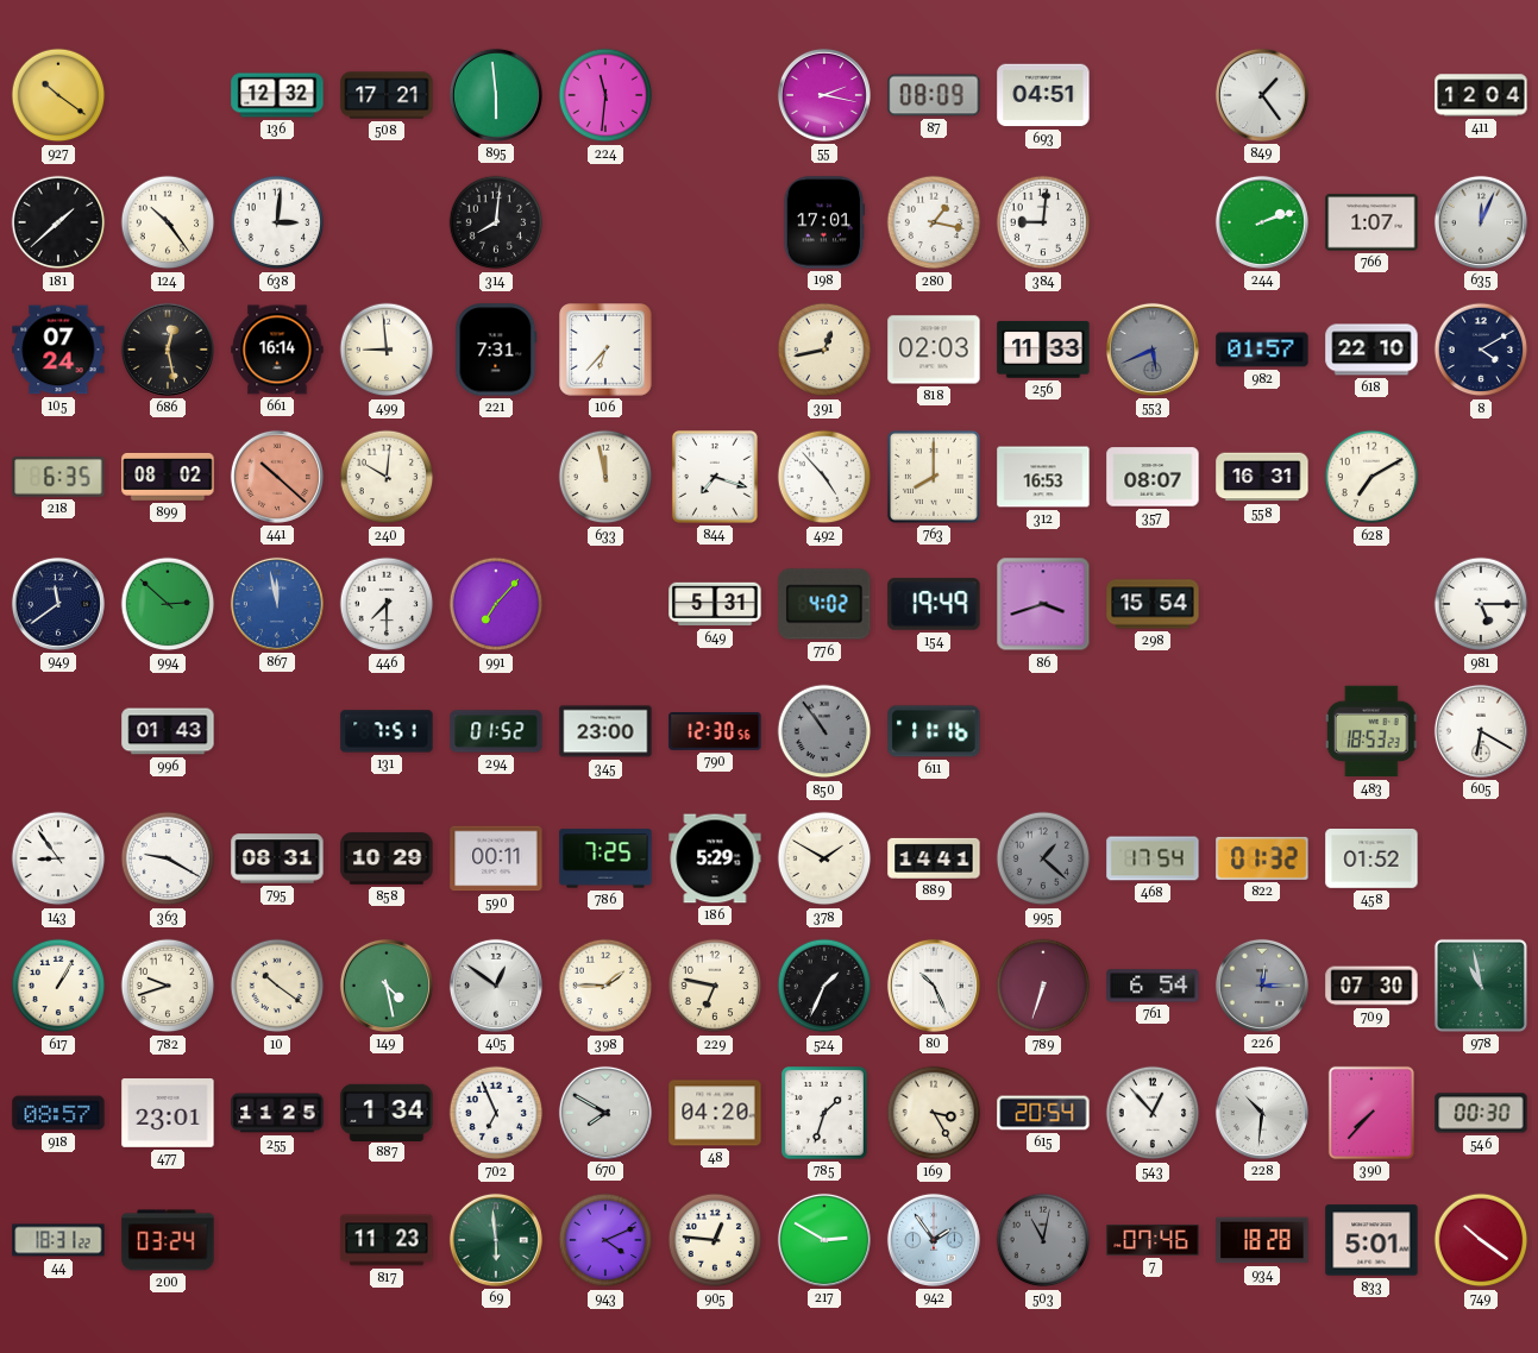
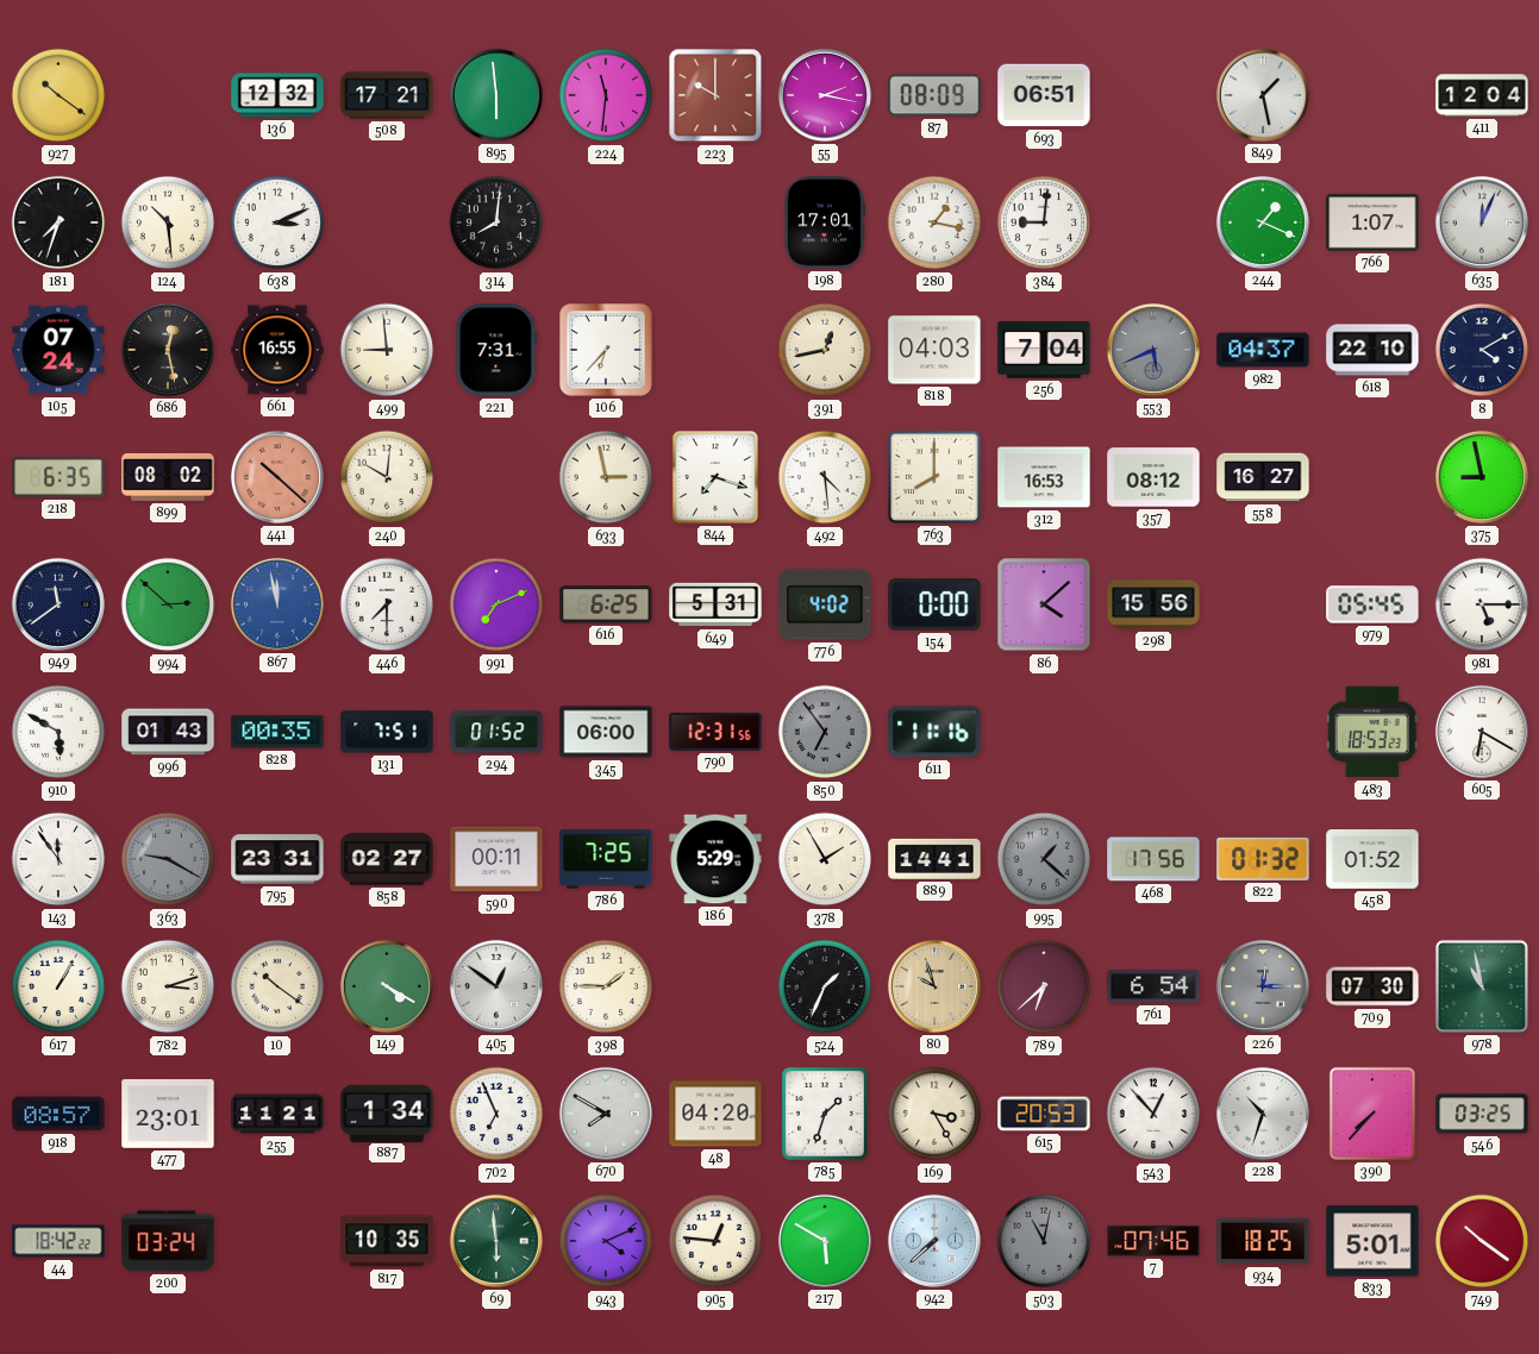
223: none -> 10:00 (715, 95)
693: 04:51 -> 06:51 (1044, 95)
849: 1:24 -> 1:28 (1263, 95)
181: 1:38 -> 7:33 (58, 222)
124: 10:24 -> 10:29 (168, 222)
638: 3:01 -> 3:11 (277, 222)
244: 2:12 -> 1:19 (1263, 222)
661: 16:14 -> 16:55 (277, 350)
818: 02:03 -> 04:03 (934, 350)
256: 11:33 -> 7:04 (1044, 350)
982: 01:57 -> 04:37 (1263, 350)
633: 11:58 -> 2:58 (606, 477)
492: 4:53 -> 4:29 (825, 477)
357: 08:07 -> 08:12 (1153, 477)
558: 16:31 -> 16:27 (1263, 477)
628: 7:10 -> none (1371, 477)
375: none -> 8:58 (1482, 477)
991: 7:07 -> 7:11 (496, 604)
616: none -> 6:25 (606, 604)
154: 19:49 -> 0:00 (934, 604)
86: 3:42 -> 4:08 (1044, 604)
298: 15:54 -> 15:56 (1153, 604)
979: none -> 05:45 (1372, 604)
910: none -> 5:50 (58, 732)
828: none -> 00:35 (277, 732)
345: 23:00 -> 06:00 (606, 732)
790: 12:30 -> 12:31 (715, 733)
850: 10:54 -> 6:54 (825, 732)
143: 8:54 -> 11:54 (58, 859)
363 dial: white -> grey (168, 859)
795: 08:31 -> 23:31 (277, 859)
858: 10:29 -> 02:27 (387, 859)
378: 1:50 -> 1:55 (825, 859)
468: 17:54 -> 17:56 (1153, 859)
782: 9:42 -> 3:12 (168, 986)
149: 4:28 -> 4:20 (387, 986)
229: 6:47 -> none (715, 986)
80: 10:26 -> 9:57 (934, 986)
80 dial: white -> champagne (934, 986)
789: 6:33 -> 6:38 (1044, 986)
255: 11:25 -> 11:21 (277, 1114)
615: 20:54 -> 20:53 (1044, 1114)
228: 10:31 -> 10:33 (1263, 1114)
546: 00:30 -> 03:25 (1482, 1114)
44: 18:31 -> 18:42 (58, 1241)
817: 11:23 -> 10:35 (387, 1241)
217: 2:50 -> 5:50 (825, 1241)
942: 1:54 -> 7:38 (934, 1241)
934: 18:28 -> 18:25 (1263, 1241)
